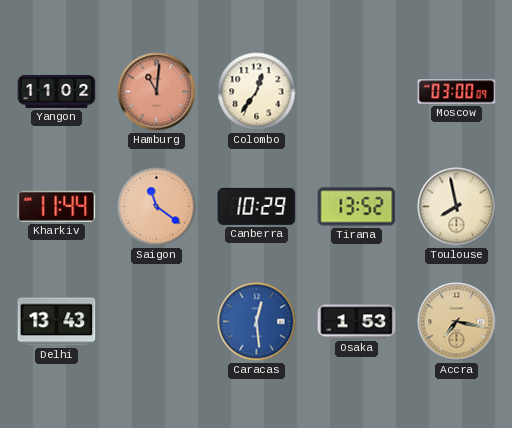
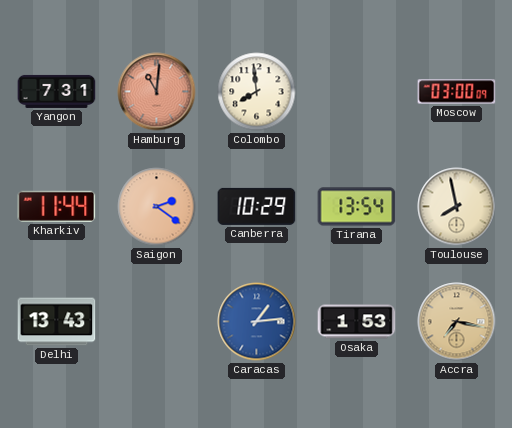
Yangon: 11:02 -> 7:31 (57, 91)
Colombo: 12:36 -> 7:59 (257, 92)
Saigon: 11:21 -> 2:21 (157, 207)
Tirana: 13:52 -> 13:54 (357, 207)
Caracas: 12:29 -> 1:14 (257, 322)
